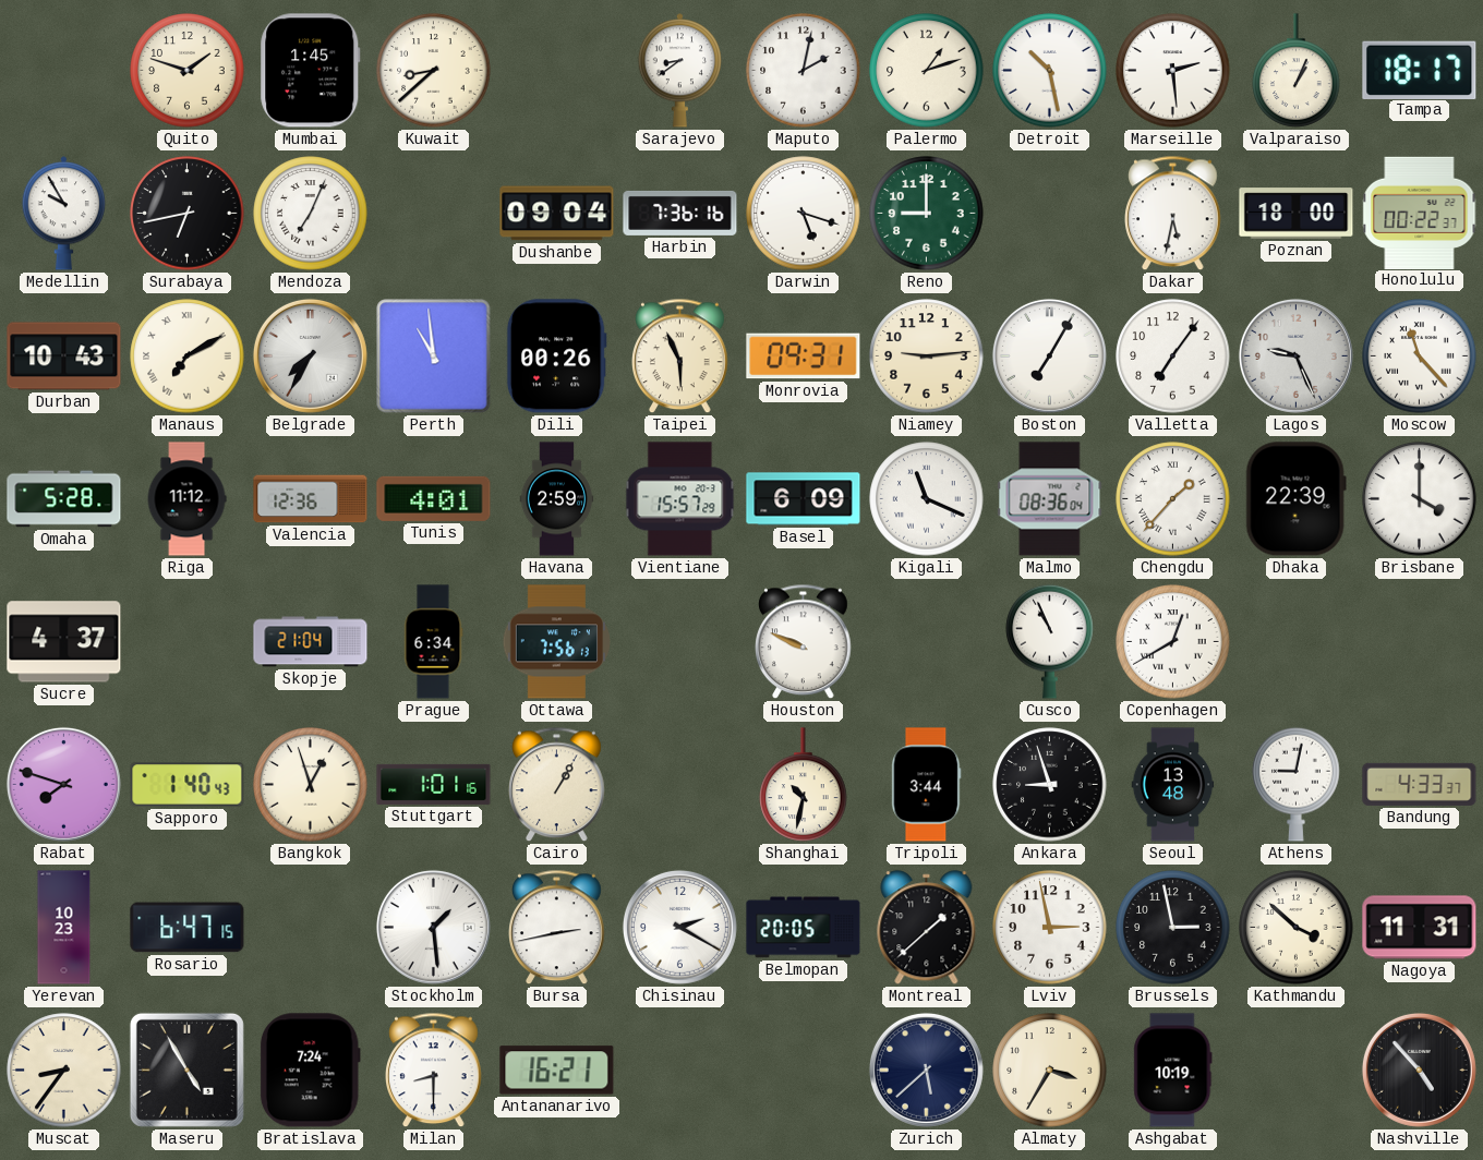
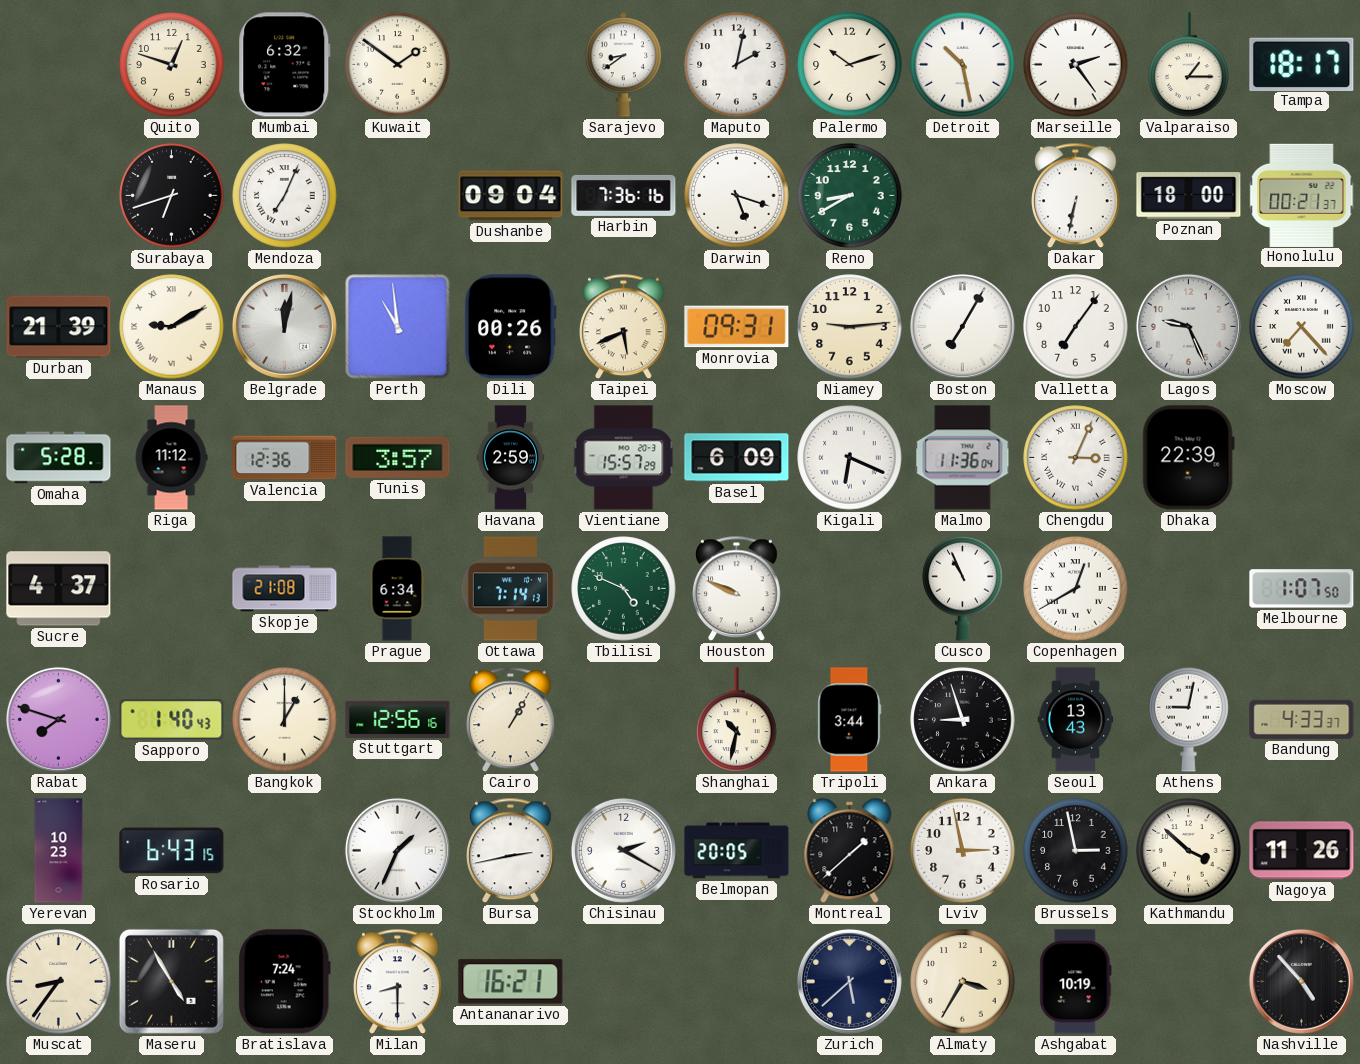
Quito: 1:48 -> 12:48 (172, 65)
Mumbai: 1:45 -> 6:32 (285, 65)
Kuwait: 8:38 -> 1:51 (398, 65)
Palermo: 1:12 -> 10:12 (850, 65)
Marseille: 2:29 -> 2:24 (1076, 65)
Valparaiso: 1:04 -> 1:15 (1189, 65)
Medellin: 9:55 -> none (63, 214)
Surabaya: 6:43 -> 6:42 (172, 196)
Reno: 9:00 -> 8:40 (850, 196)
Dakar: 5:32 -> 6:32 (1076, 196)
Honolulu: 00:22 -> 00:21 (1302, 195)
Durban: 10:43 -> 21:39 (59, 327)
Manaus: 7:10 -> 9:10 (172, 327)
Belgrade: 7:35 -> 12:02 (284, 326)
Taipei: 5:56 -> 5:41 (624, 327)
Moscow: 11:23 -> 7:23 (1302, 327)
Tunis: 4:01 -> 3:57 (398, 457)
Kigali: 11:19 -> 6:19 (850, 458)
Malmo: 08:36 -> 11:36 (963, 458)
Chengdu: 1:37 -> 3:04 (1076, 458)
Brisbane: 4:00 -> none (1420, 499)
Skopje: 21:04 -> 21:08 (285, 589)
Ottawa: 7:56 -> 7:14 (510, 589)
Tbilisi: none -> 4:49 (624, 589)
Melbourne: none -> 1:07 (1302, 589)
Bangkok: 12:57 -> 1:00 (285, 720)
Stuttgart: 1:01 -> 12:56 (398, 719)
Seoul: 13:48 -> 13:43 (1076, 720)
Rosario: 6:47 -> 6:43 (172, 851)
Stockholm: 1:29 -> 1:34 (397, 850)
Nagoya: 11:31 -> 11:26 (1302, 851)
